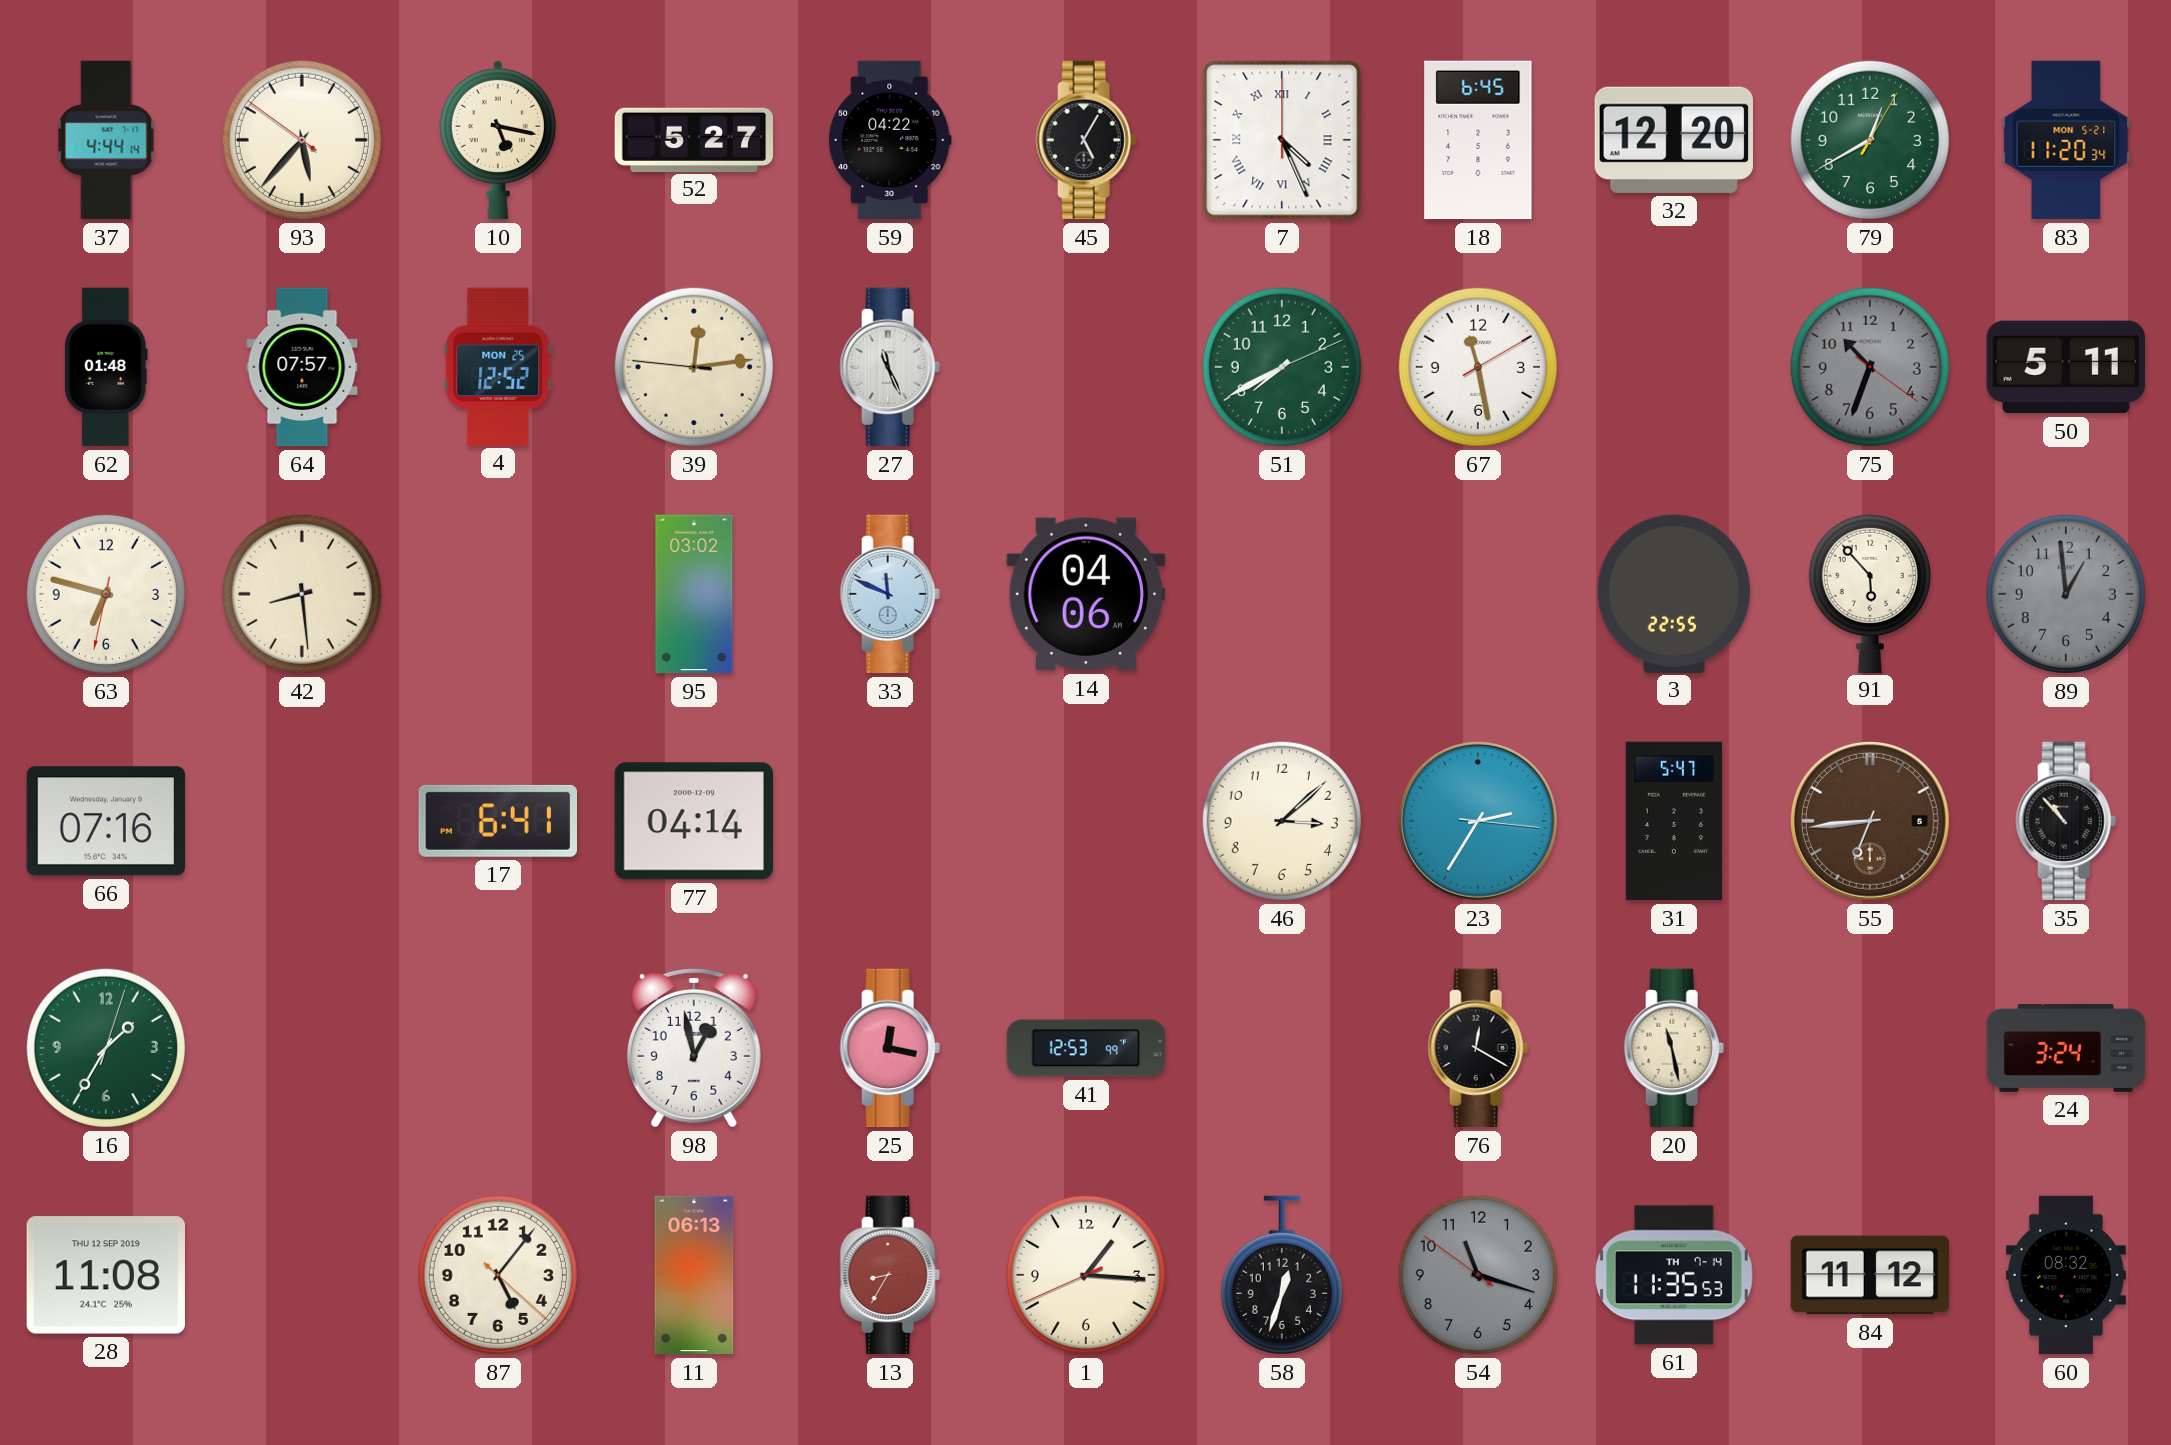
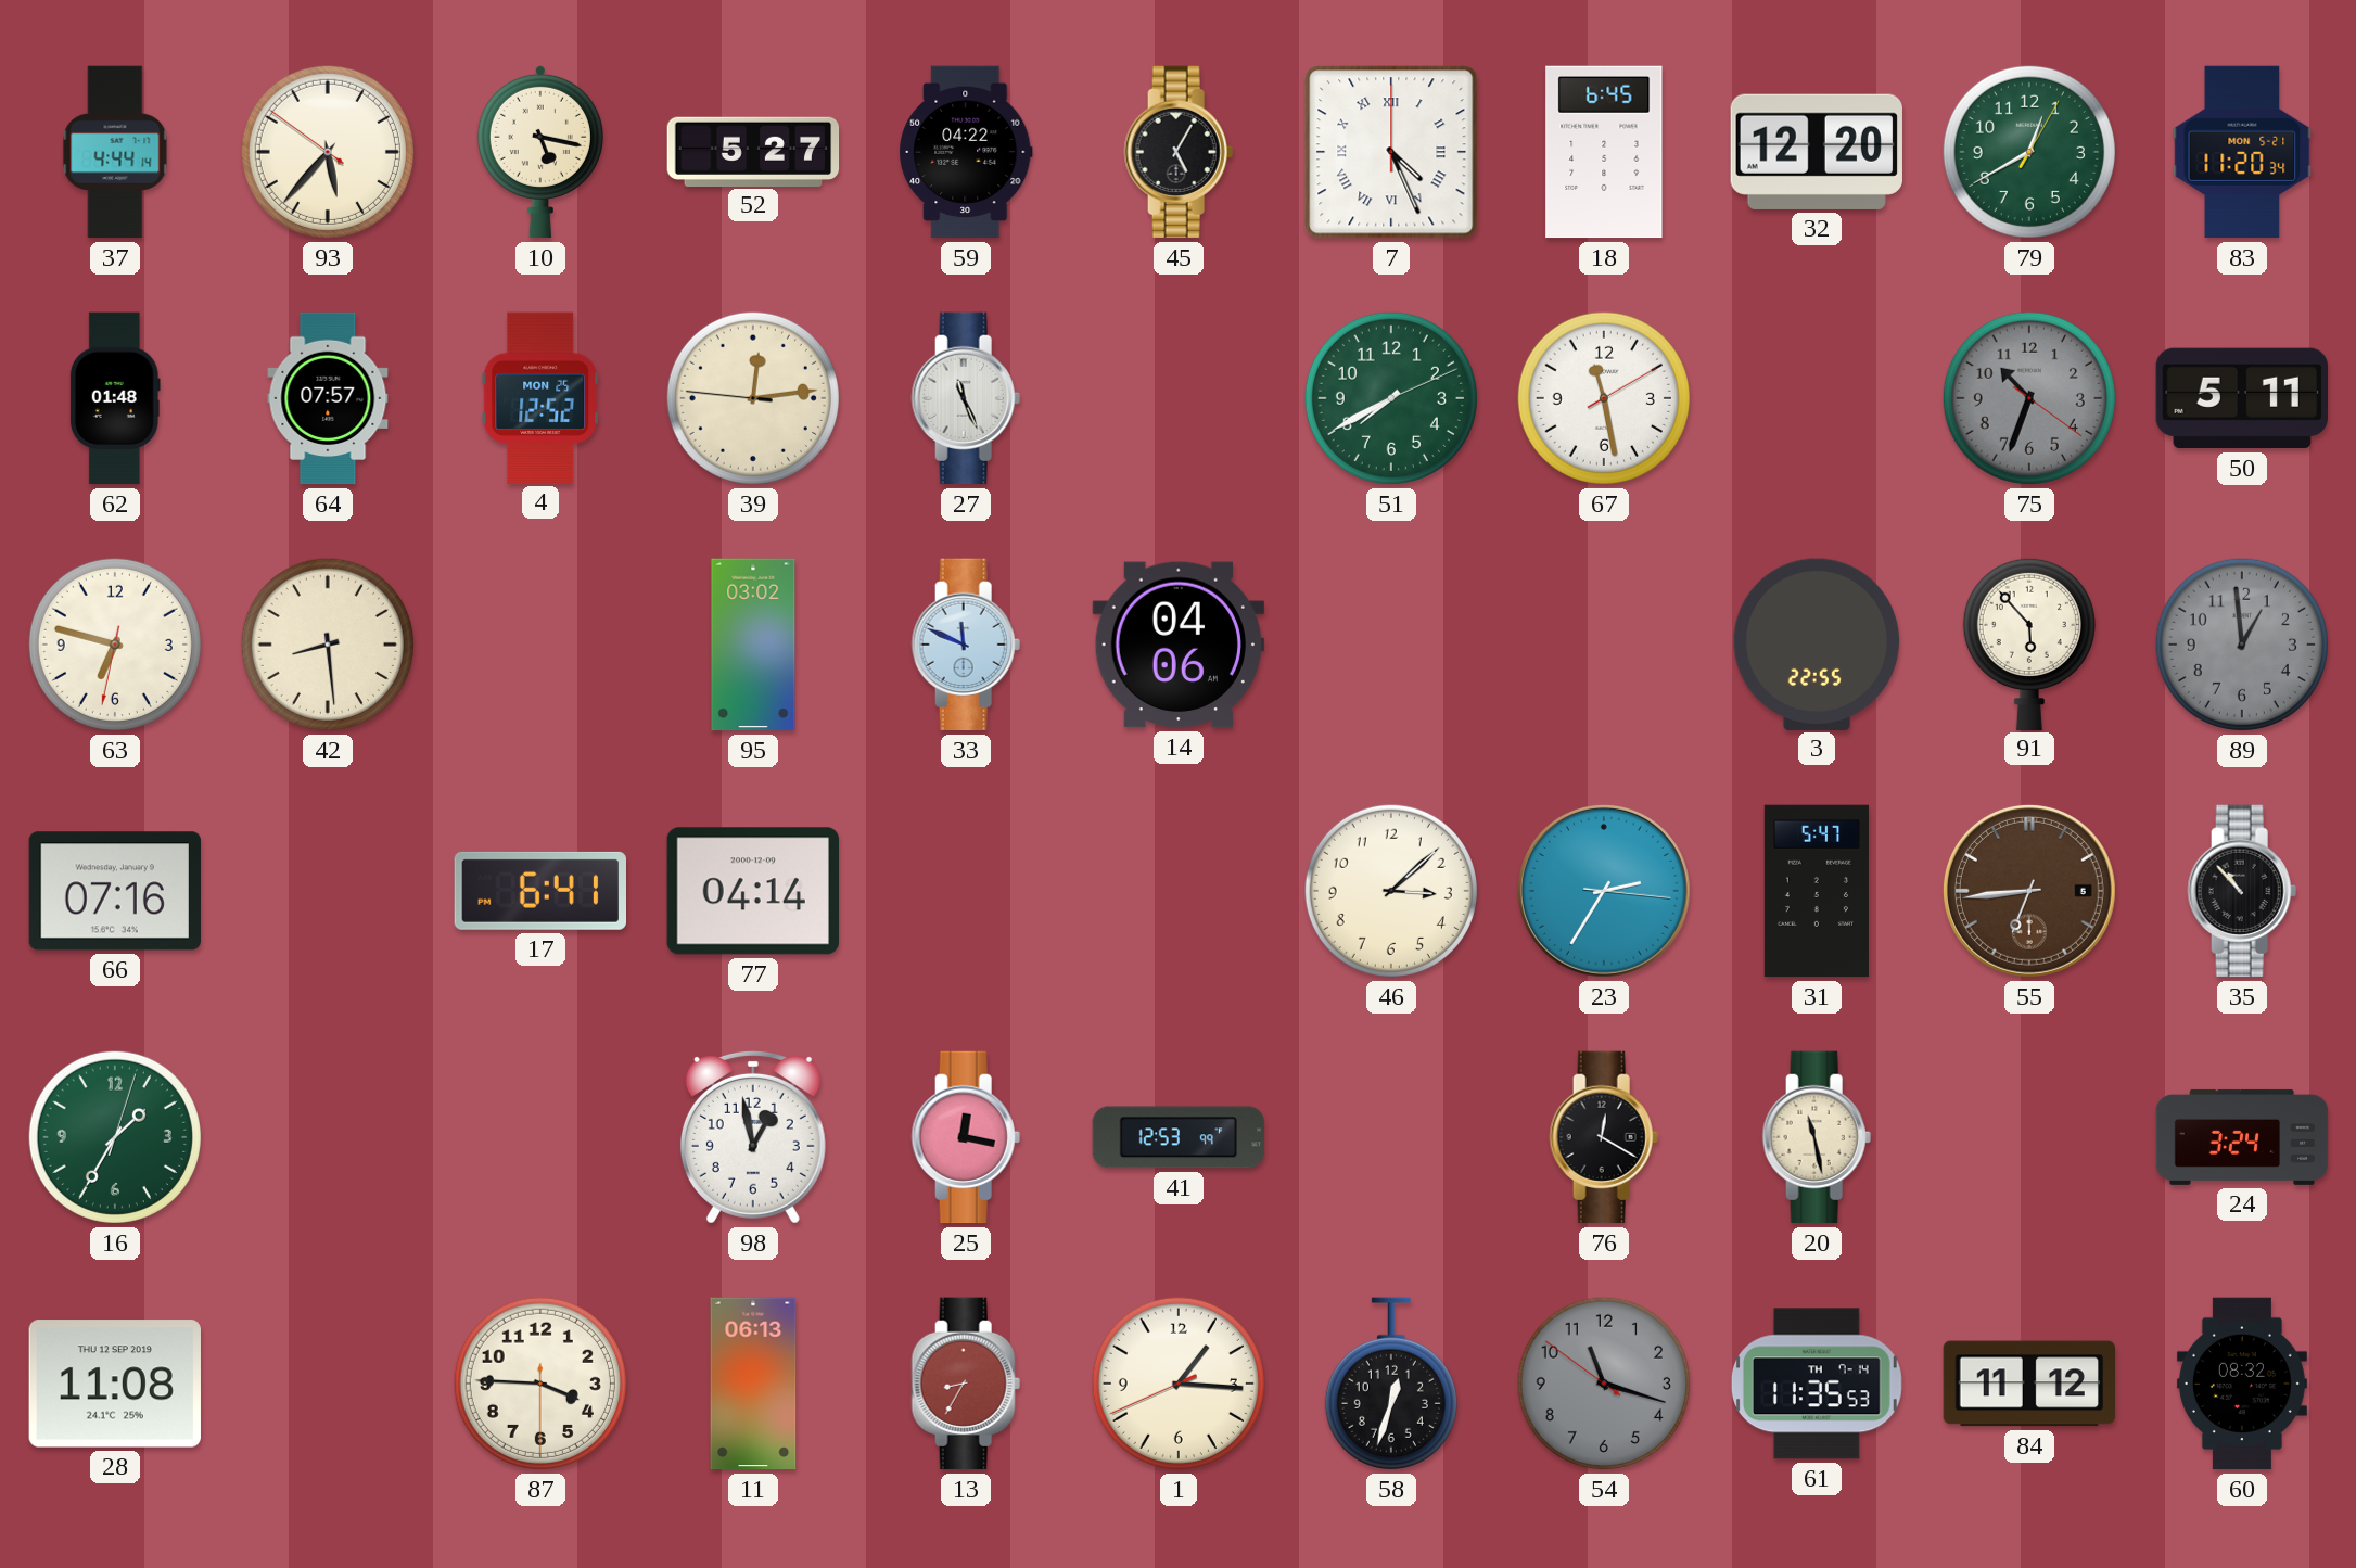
87: 5:06 -> 3:45 (540, 1384)
